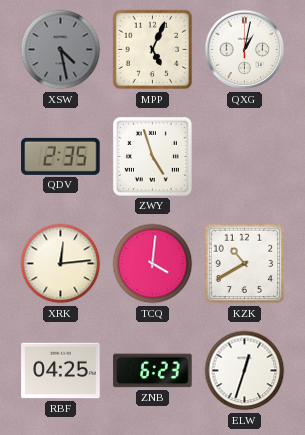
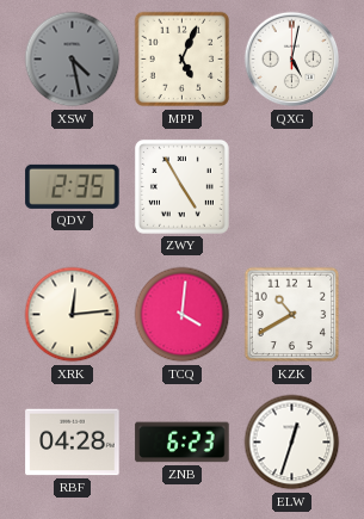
QXG: 1:02 -> 5:02 (292, 60)
ZWY: 4:57 -> 4:55 (181, 186)
RBF: 04:25 -> 04:28 (73, 443)
